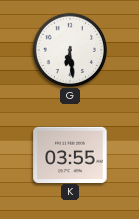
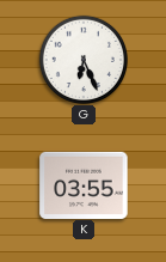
G: 6:29 -> 6:26 (82, 59)
